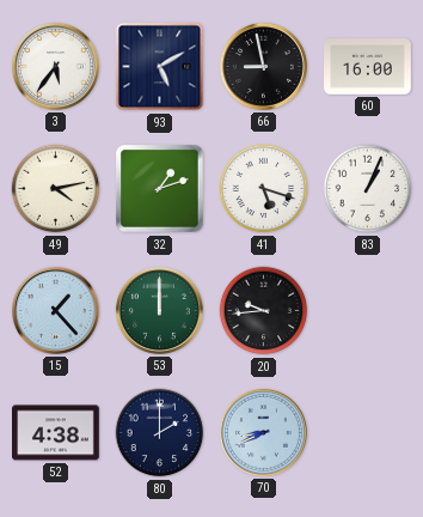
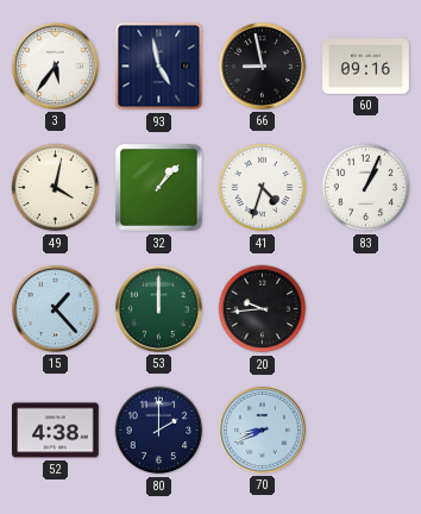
93: 5:10 -> 4:58 (159, 67)
60: 16:00 -> 09:16 (366, 67)
49: 4:13 -> 4:02 (56, 188)
32: 1:12 -> 1:07 (159, 188)
41: 5:18 -> 4:33 (263, 188)
